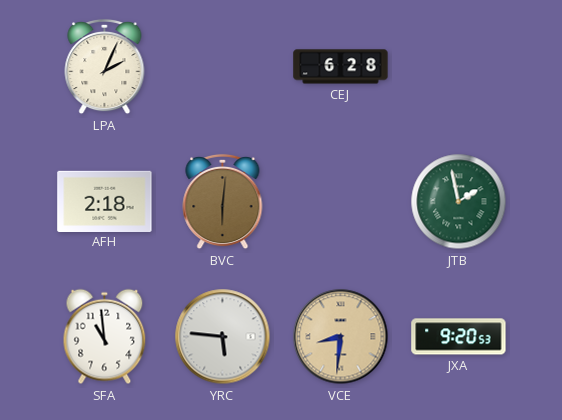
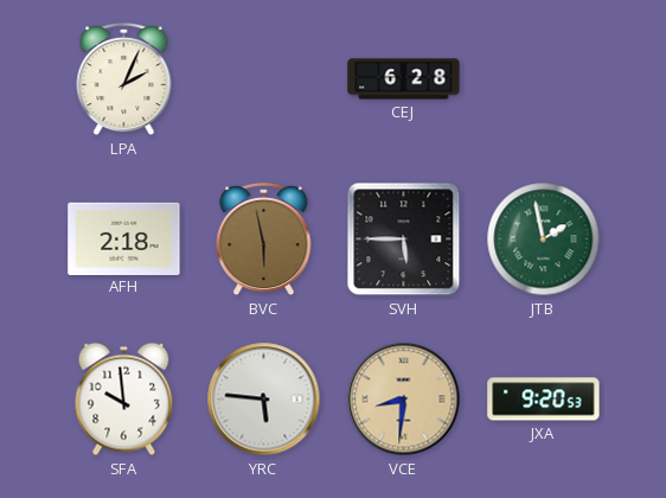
BVC: 6:01 -> 5:58 (264, 240)
SVH: none -> 5:45 (404, 240)
SFA: 10:59 -> 9:59 (124, 400)
